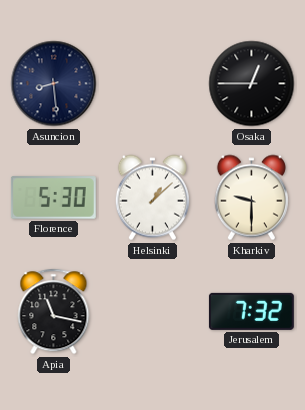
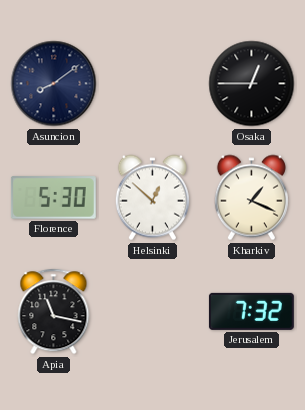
Asuncion: 8:29 -> 8:09 (54, 84)
Helsinki: 1:08 -> 12:52 (152, 198)
Kharkiv: 9:30 -> 1:19 (251, 198)
